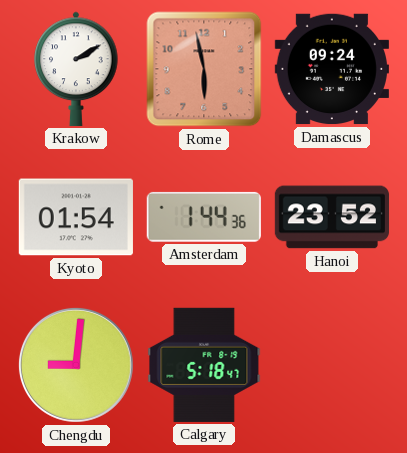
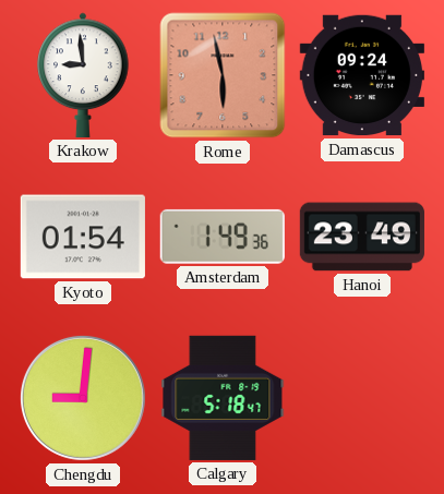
Krakow: 2:10 -> 8:59 (83, 75)
Amsterdam: 1:44 -> 1:49 (223, 237)
Hanoi: 23:52 -> 23:49 (362, 237)
